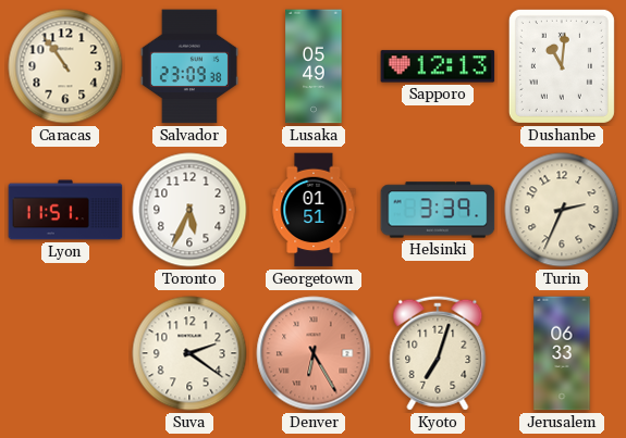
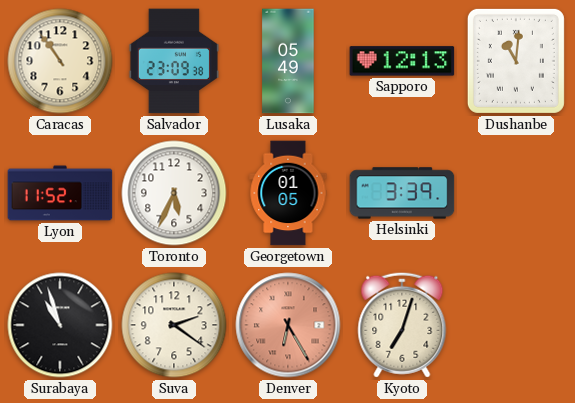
Lyon: 11:51 -> 11:52 (60, 193)
Georgetown: 01:51 -> 01:05 (288, 193)
Turin: 2:34 -> none (562, 210)
Surabaya: none -> 10:57 (60, 325)
Jerusalem: 06:33 -> none (562, 353)
